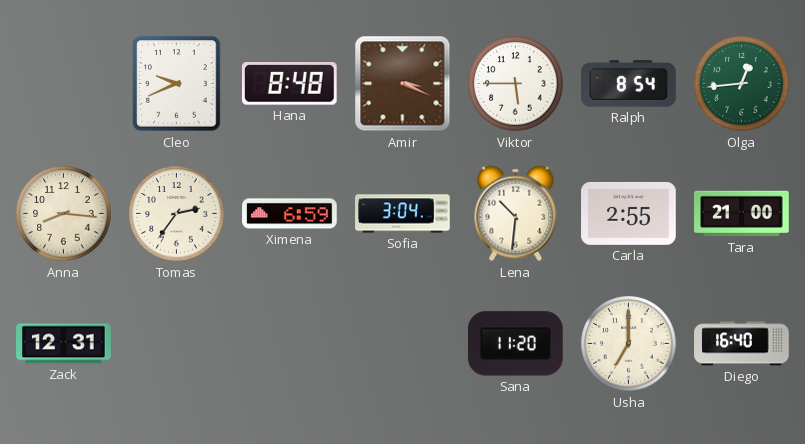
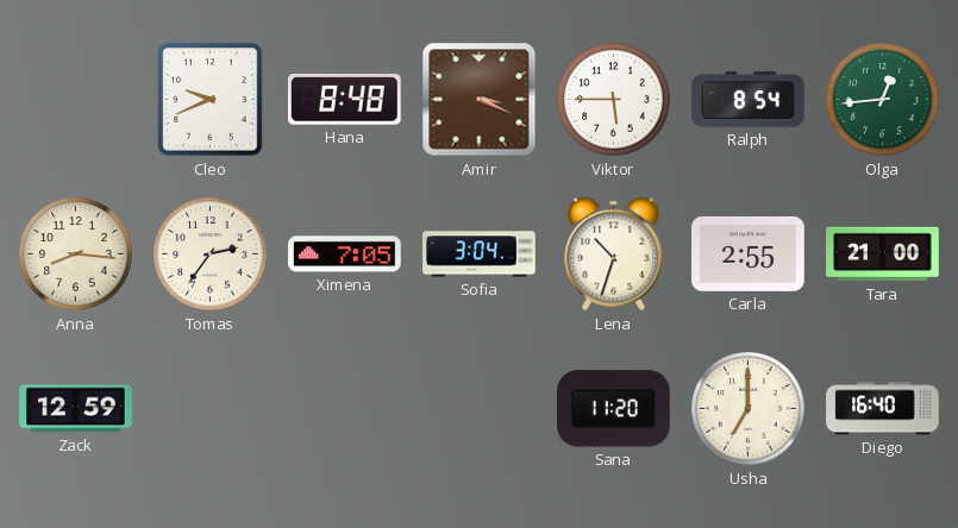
Ximena: 6:59 -> 7:05 (345, 254)
Lena: 10:31 -> 10:33 (614, 254)
Zack: 12:31 -> 12:59 (76, 409)
